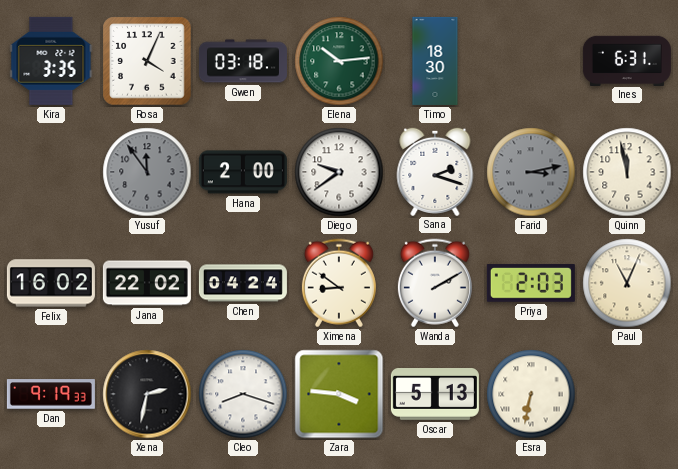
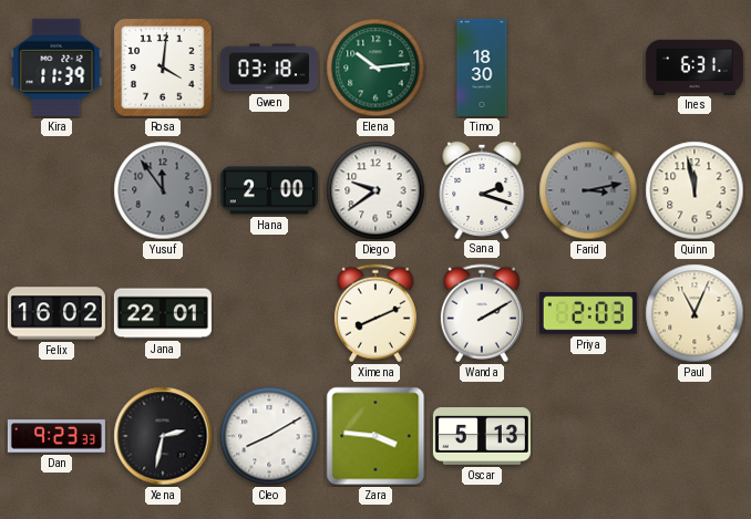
Kira: 3:35 -> 11:39 (56, 68)
Rosa: 4:04 -> 4:01 (163, 68)
Jana: 22:02 -> 22:01 (163, 313)
Chen: 04:24 -> none (243, 283)
Ximena: 8:51 -> 8:11 (375, 313)
Dan: 9:19 -> 9:23 (56, 436)
Cleo: 8:18 -> 8:10 (269, 436)
Esra: 6:32 -> none (531, 394)
